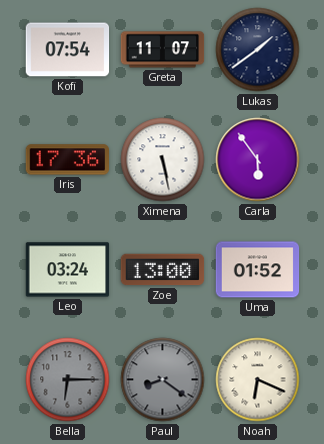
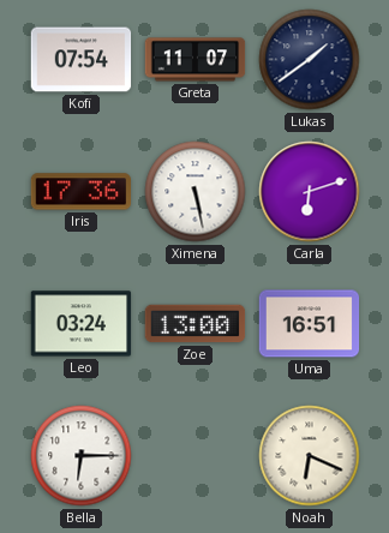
Carla: 5:54 -> 6:12 (310, 192)
Uma: 01:52 -> 16:51 (310, 324)
Bella dial: grey -> white (82, 456)
Paul: 8:21 -> none (163, 380)
